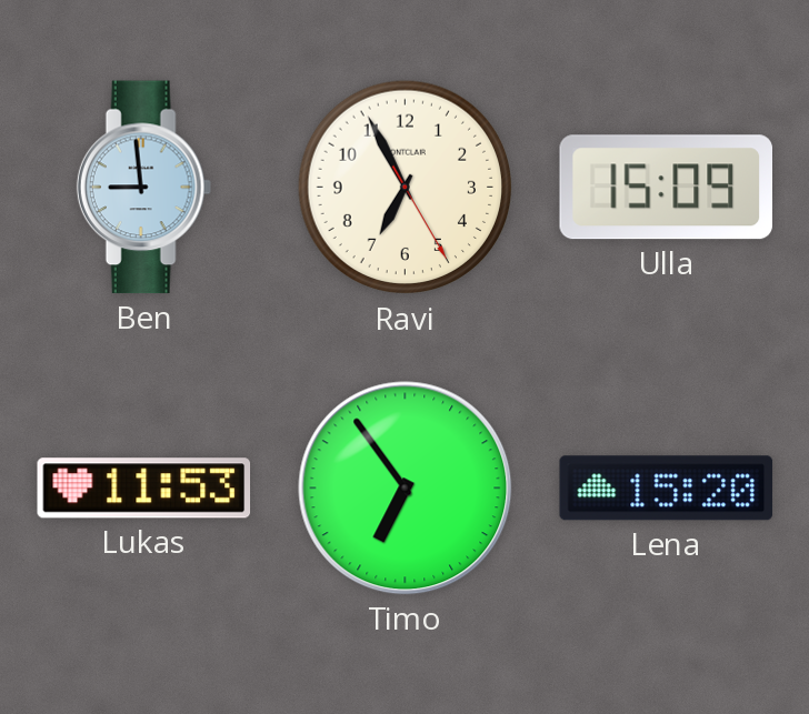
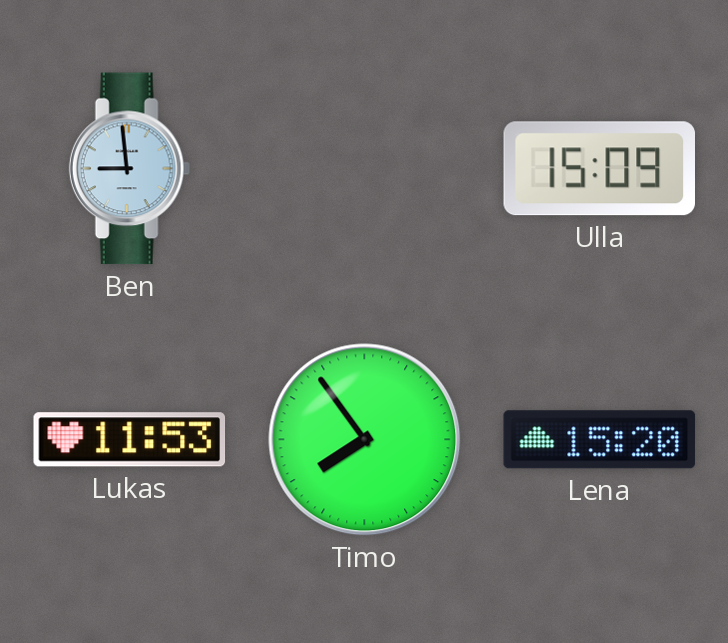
Ravi: 6:55 -> none (406, 188)
Timo: 6:54 -> 7:54 (365, 440)
